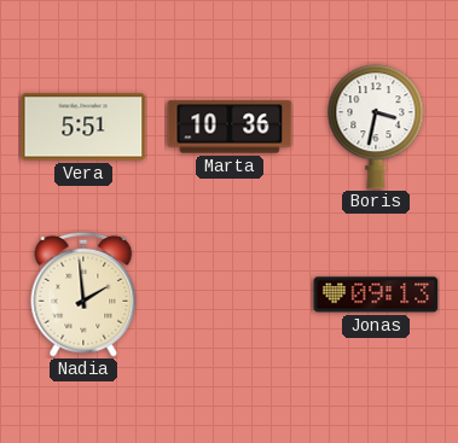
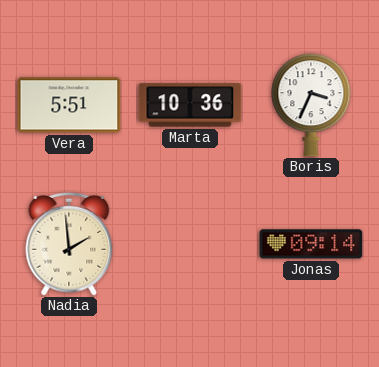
Boris: 3:32 -> 3:34 (311, 105)
Jonas: 09:13 -> 09:14 (311, 244)
